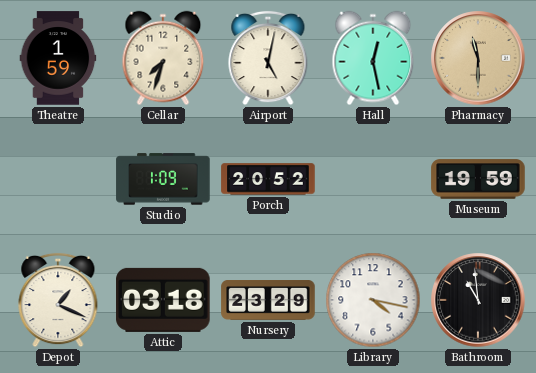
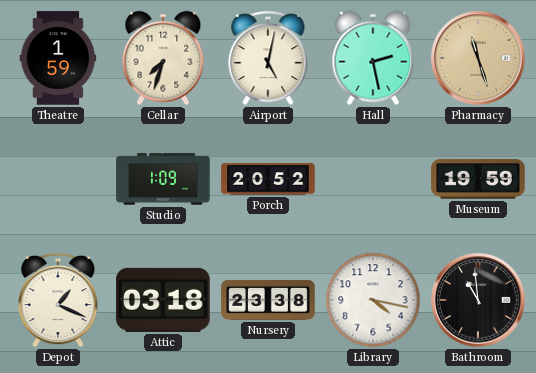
Hall: 12:28 -> 2:28 (373, 58)
Pharmacy: 11:30 -> 11:27 (478, 58)
Nursery: 23:29 -> 23:38 (268, 301)
